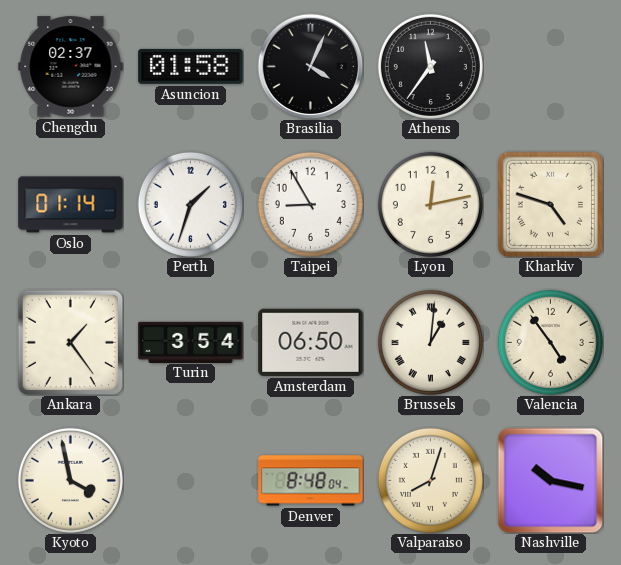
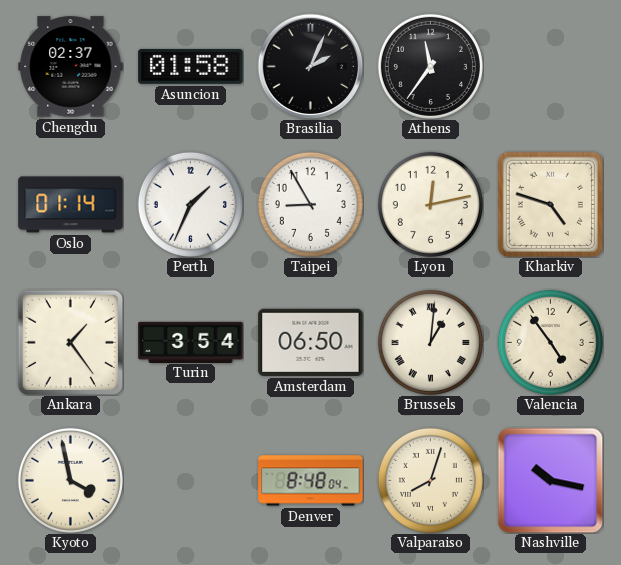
Brasilia: 4:04 -> 2:04 (310, 66)
Perth: 1:33 -> 1:34 (190, 204)
